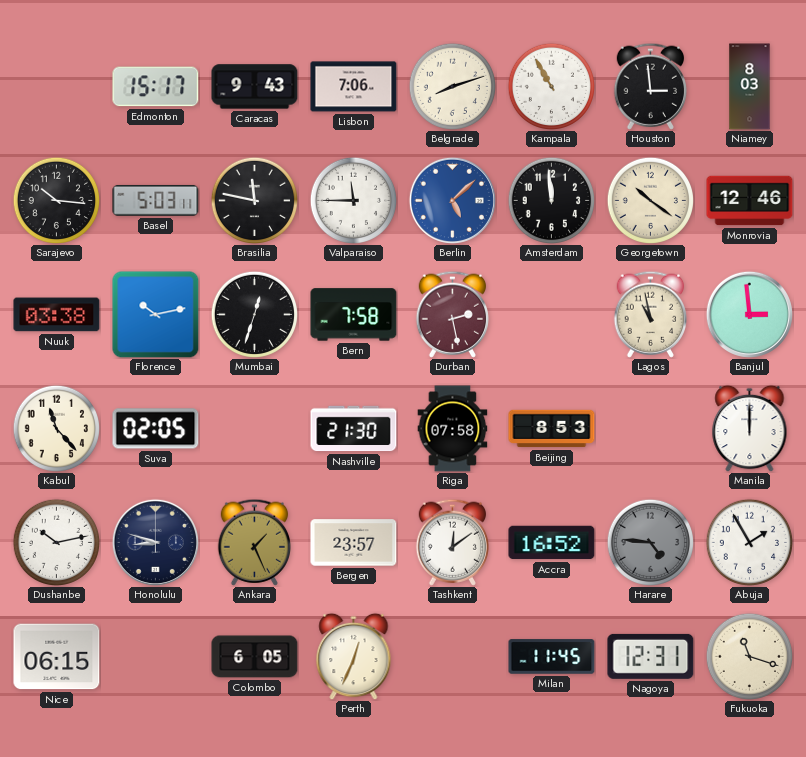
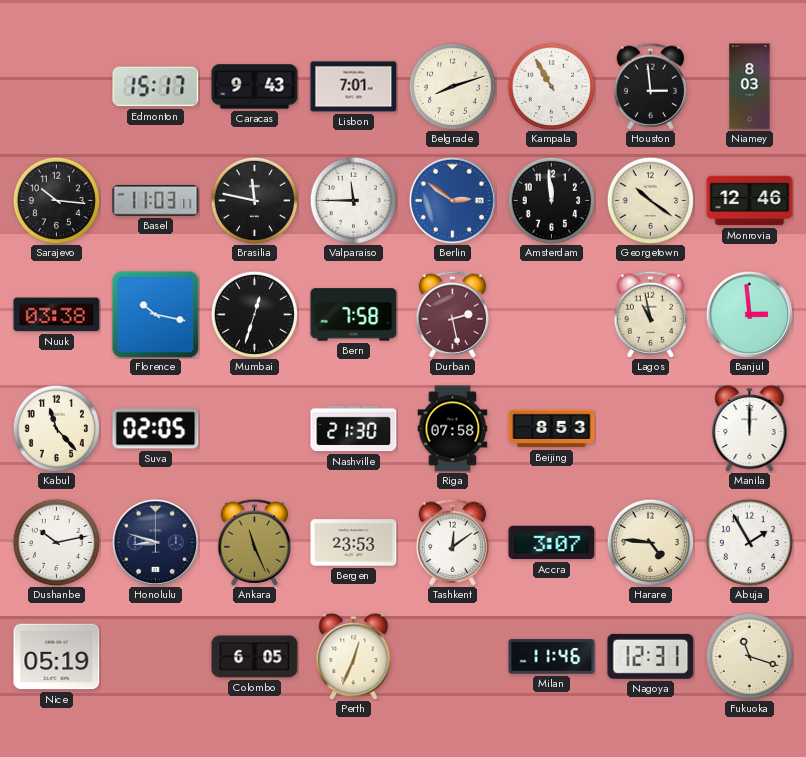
Lisbon: 7:06 -> 7:01 (354, 87)
Basel: 5:03 -> 11:03 (156, 200)
Berlin: 5:08 -> 2:51 (452, 200)
Florence: 10:13 -> 10:17 (156, 315)
Ankara: 1:26 -> 11:26 (254, 542)
Bergen: 23:57 -> 23:53 (354, 543)
Accra: 16:52 -> 3:07 (552, 543)
Harare dial: grey -> cream (650, 542)
Nice: 06:15 -> 05:19 (57, 657)
Milan: 11:45 -> 11:46 (552, 657)
